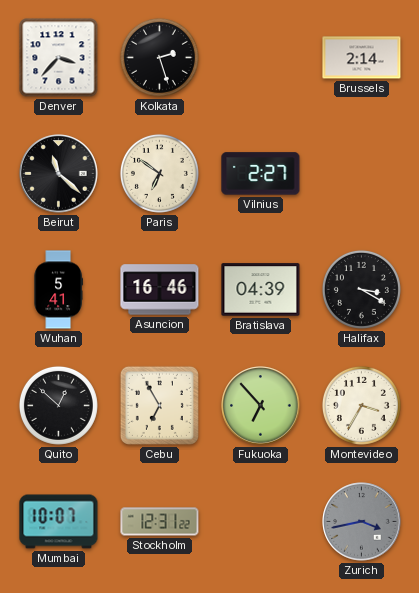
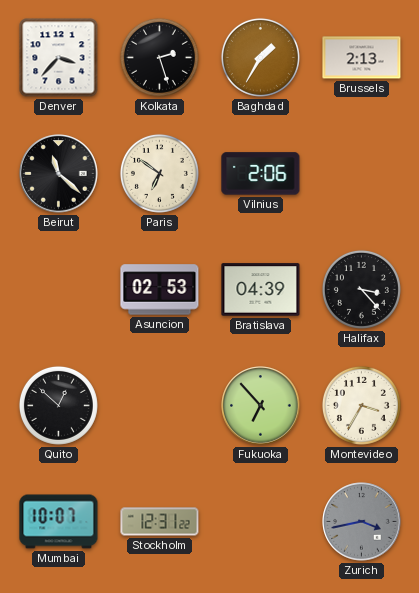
Baghdad: none -> 1:35 (260, 57)
Brussels: 2:14 -> 2:13 (362, 58)
Vilnius: 2:27 -> 2:06 (261, 174)
Wuhan: 5:41 -> none (58, 290)
Asuncion: 16:46 -> 02:53 (160, 290)
Halifax: 3:20 -> 3:23 (361, 289)
Cebu: 6:55 -> none (159, 405)
